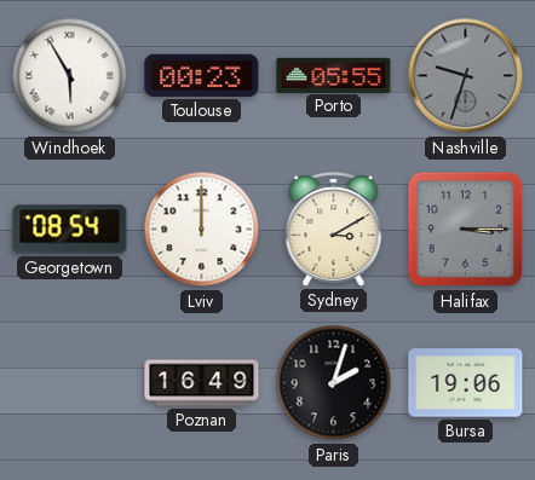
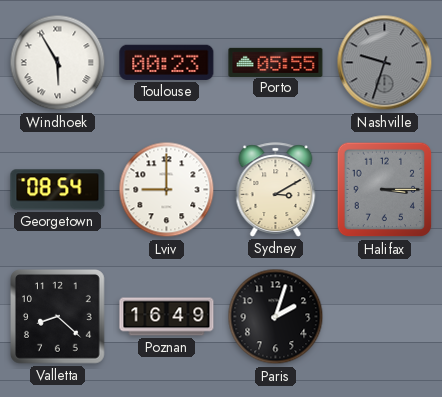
Lviv: 12:00 -> 9:00 (167, 190)
Valletta: none -> 8:22 (58, 317)
Bursa: 19:06 -> none (466, 383)
